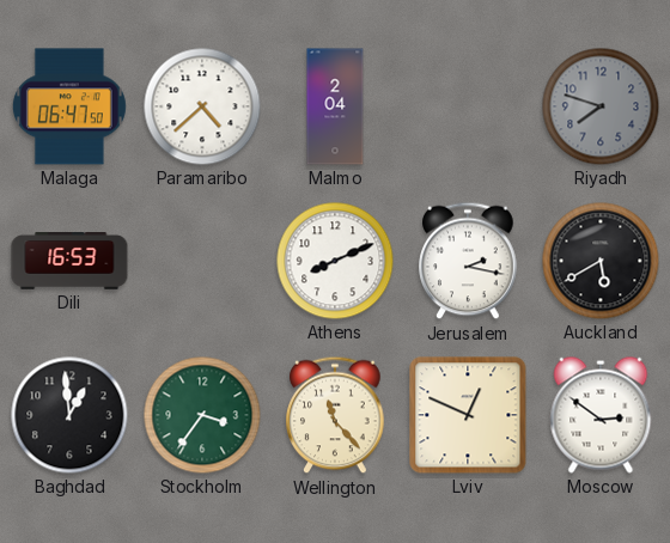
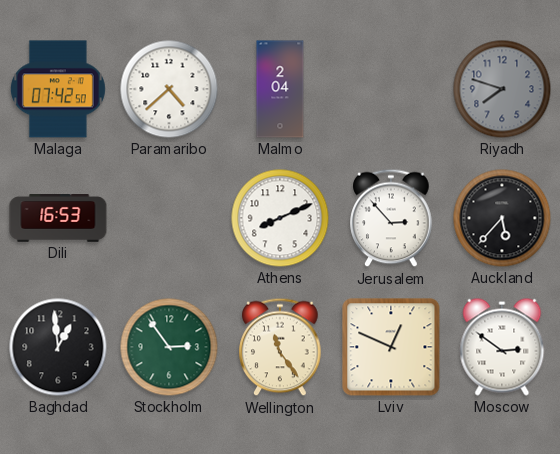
Malaga: 06:47 -> 07:42 (58, 89)
Jerusalem: 2:17 -> 2:53 (391, 218)
Auckland: 5:40 -> 5:37 (502, 218)
Stockholm: 3:36 -> 2:54 (169, 347)
Wellington: 11:23 -> 11:24 (280, 347)
